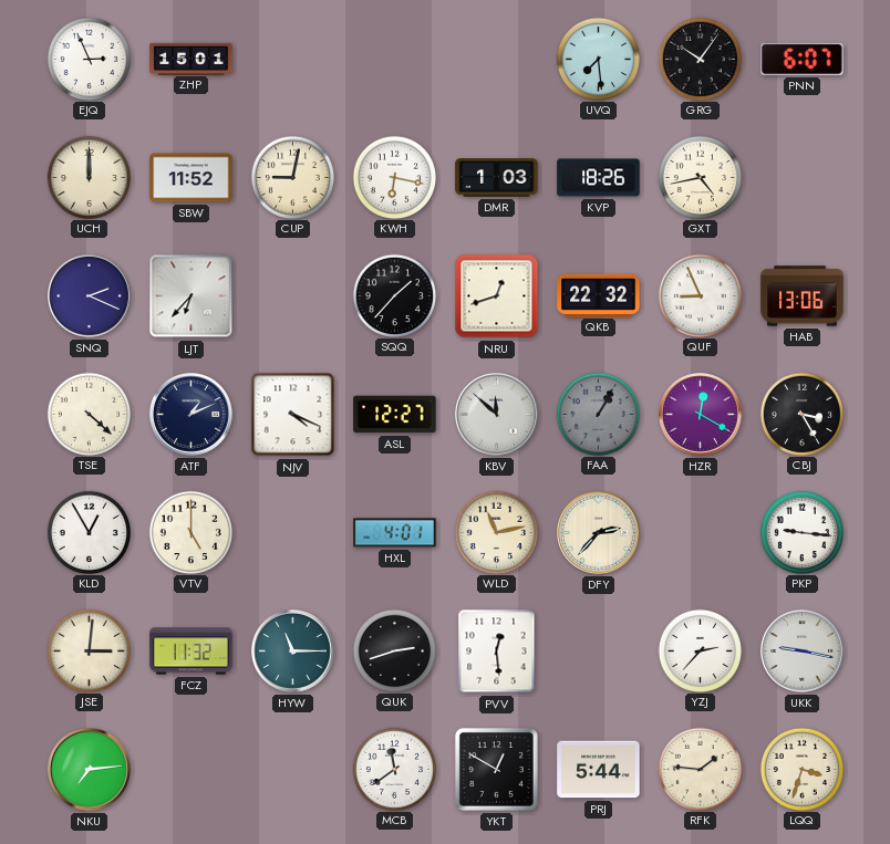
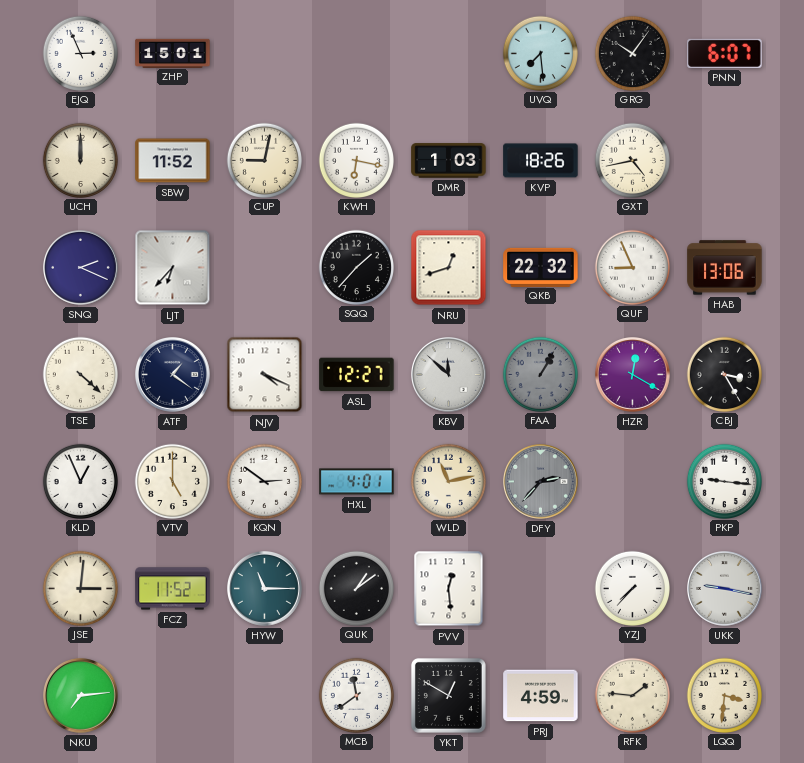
ATF: 1:11 -> 1:21 (173, 375)
KLD: 12:55 -> 12:56 (80, 481)
KQN: none -> 2:51 (264, 481)
DFY dial: cream -> grey (541, 482)
FCZ: 11:32 -> 11:52 (173, 589)
QUK: 2:42 -> 1:09 (356, 588)
YZJ: 2:37 -> 7:37 (632, 588)
PRJ: 5:44 -> 4:59 (541, 696)
LQQ: 3:33 -> 3:31 (724, 695)
